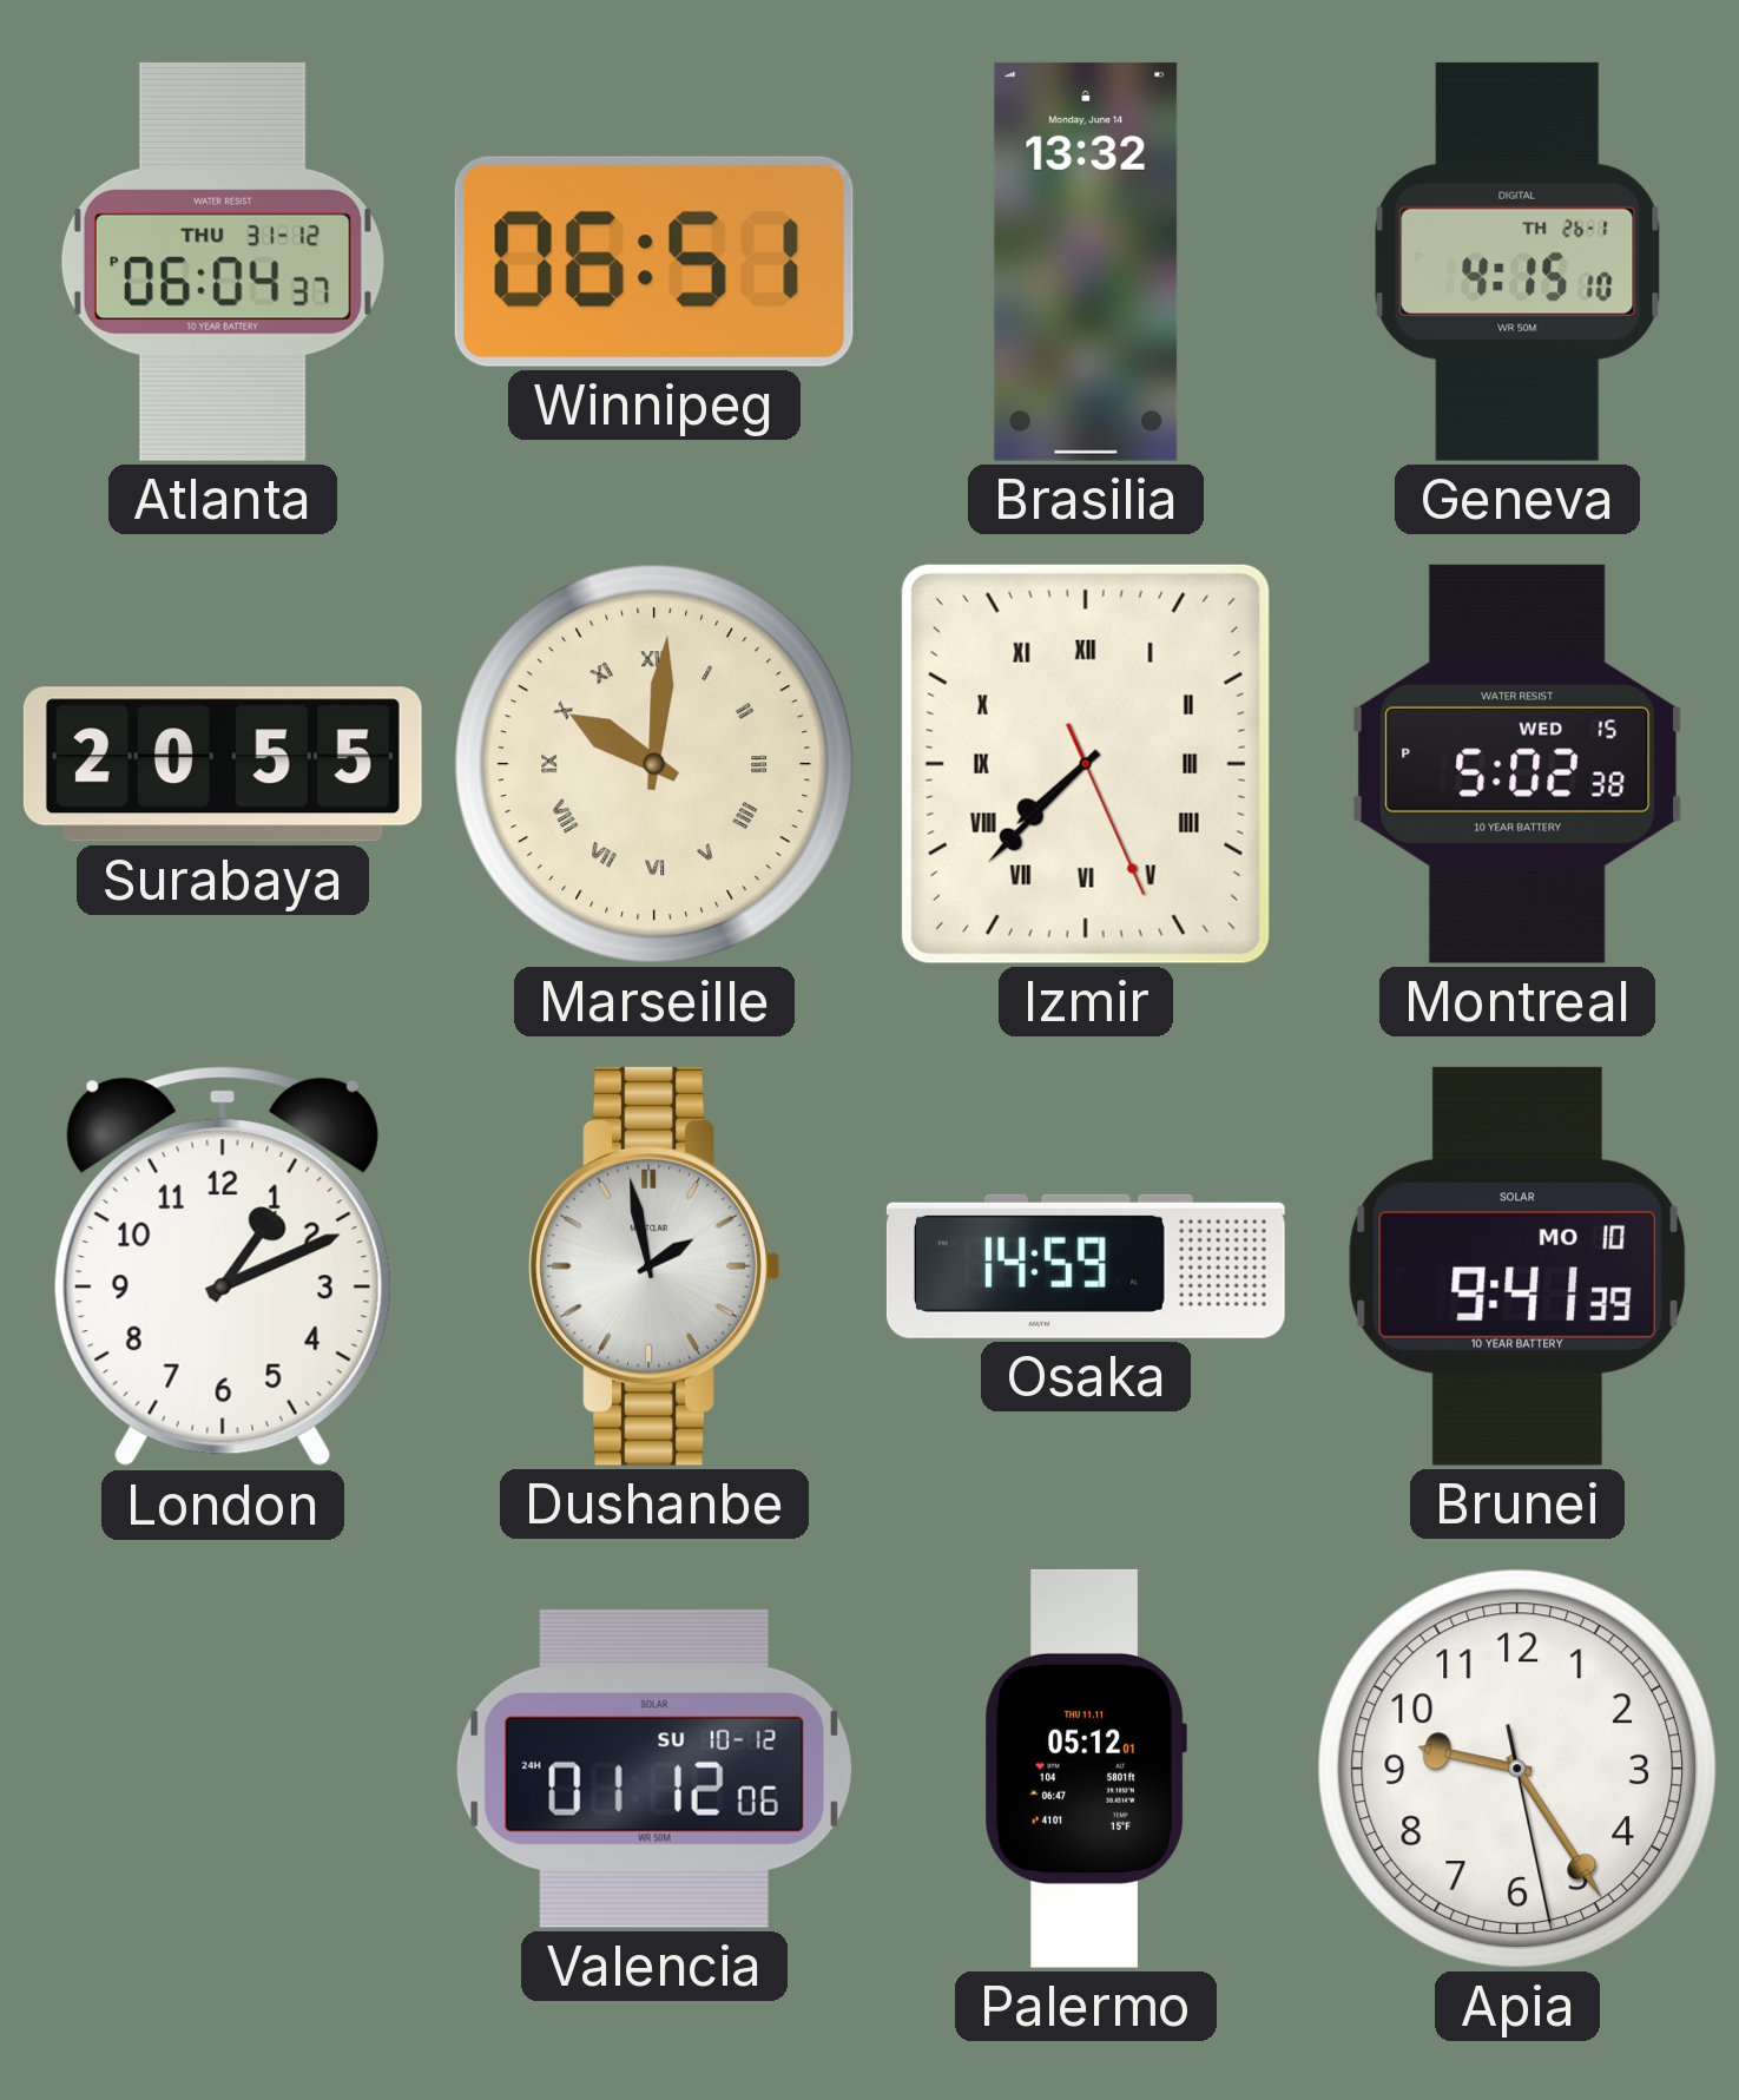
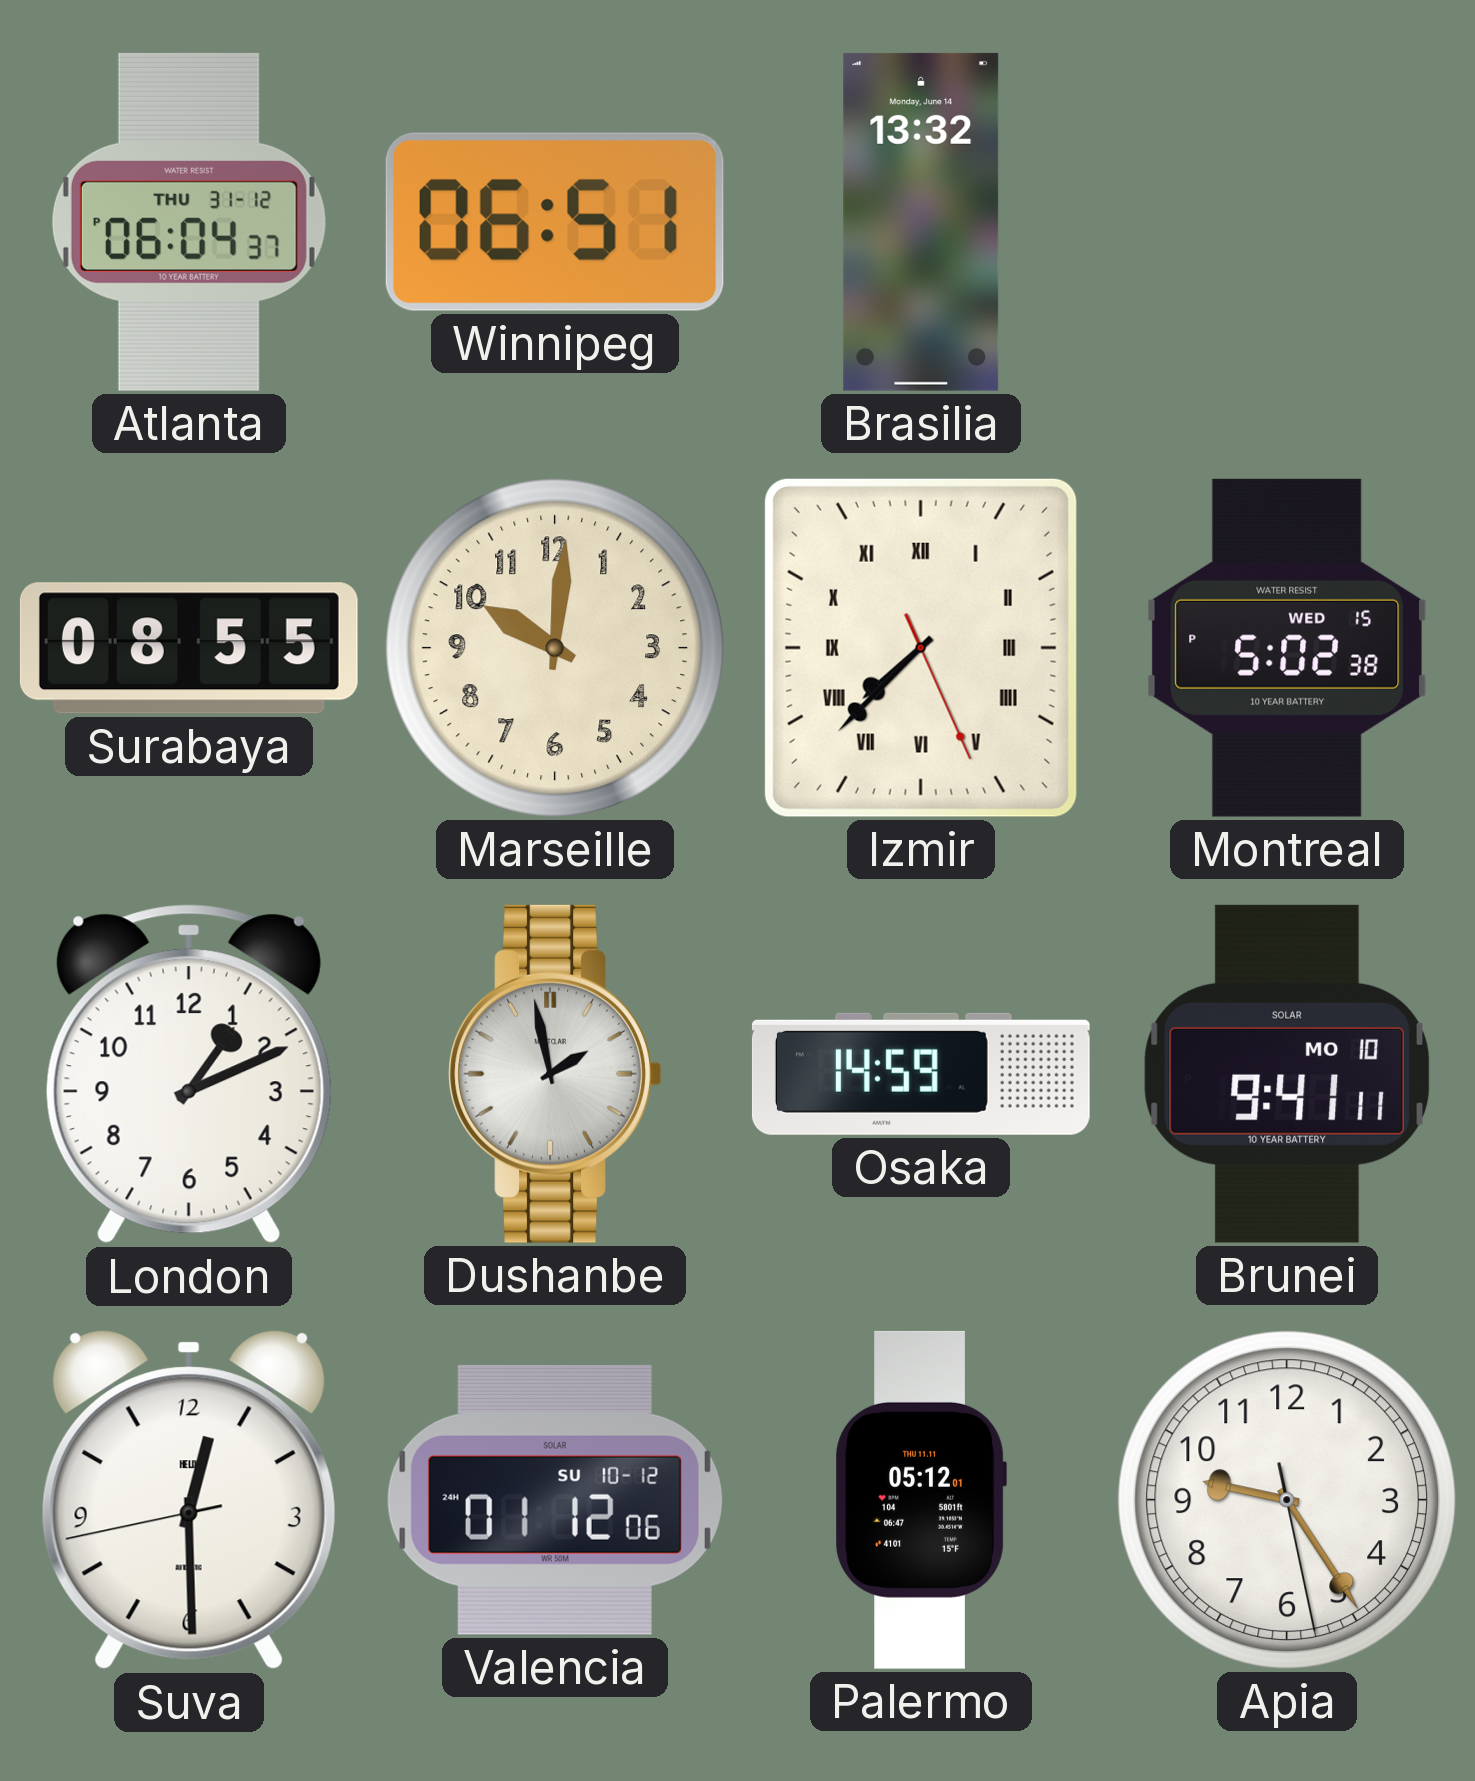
Geneva: 4:15 -> none (1517, 262)
Surabaya: 20:55 -> 08:55 (189, 648)
Marseille numerals: Roman -> Arabic (555, 648)
Brunei: 9:41:39 -> 9:41:11 (1287, 1074)
Suva: none -> 12:29 (189, 1500)
